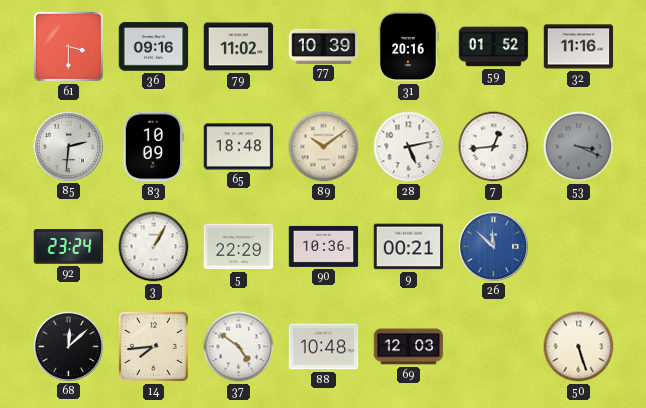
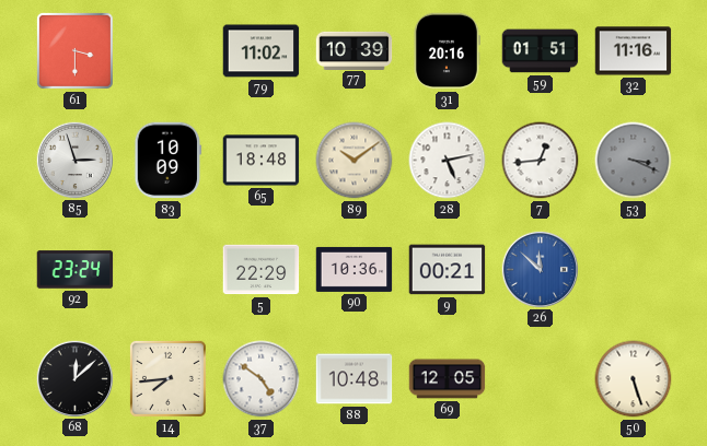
36: 09:16 -> none (154, 47)
59: 01:52 -> 01:51 (541, 51)
85: 2:31 -> 2:57 (74, 160)
3: 1:05 -> none (154, 247)
69: 12:03 -> 12:05 (448, 379)
